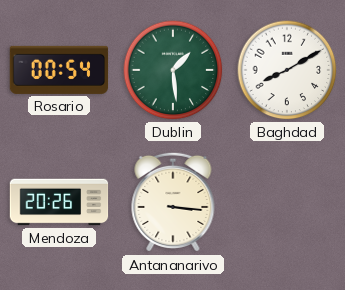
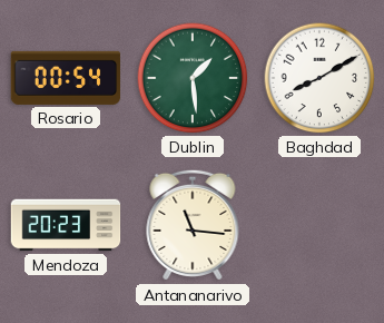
Mendoza: 20:26 -> 20:23 (66, 225)
Antananarivo: 3:16 -> 11:16 (193, 225)
